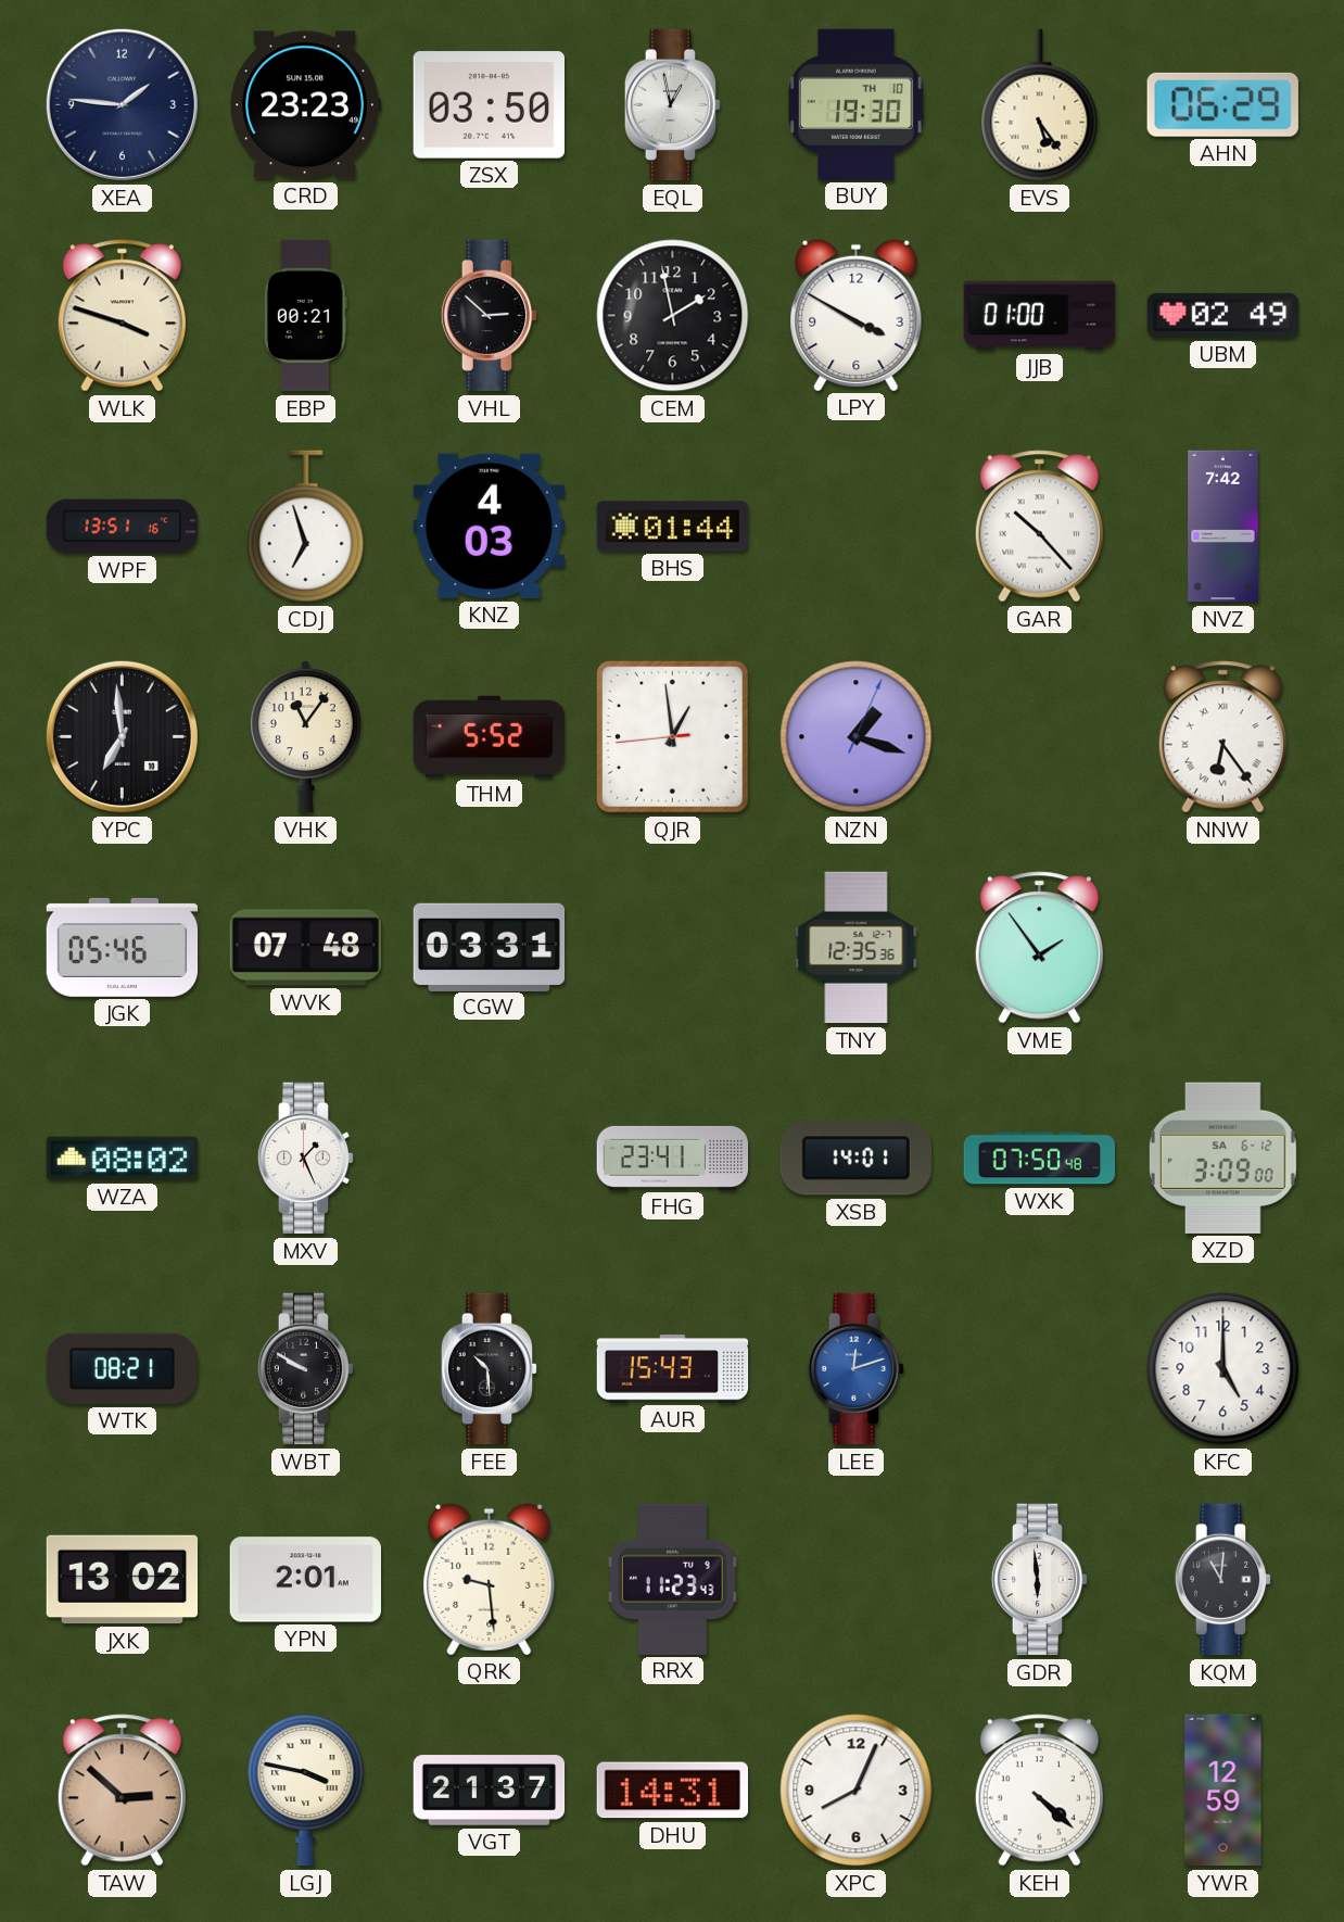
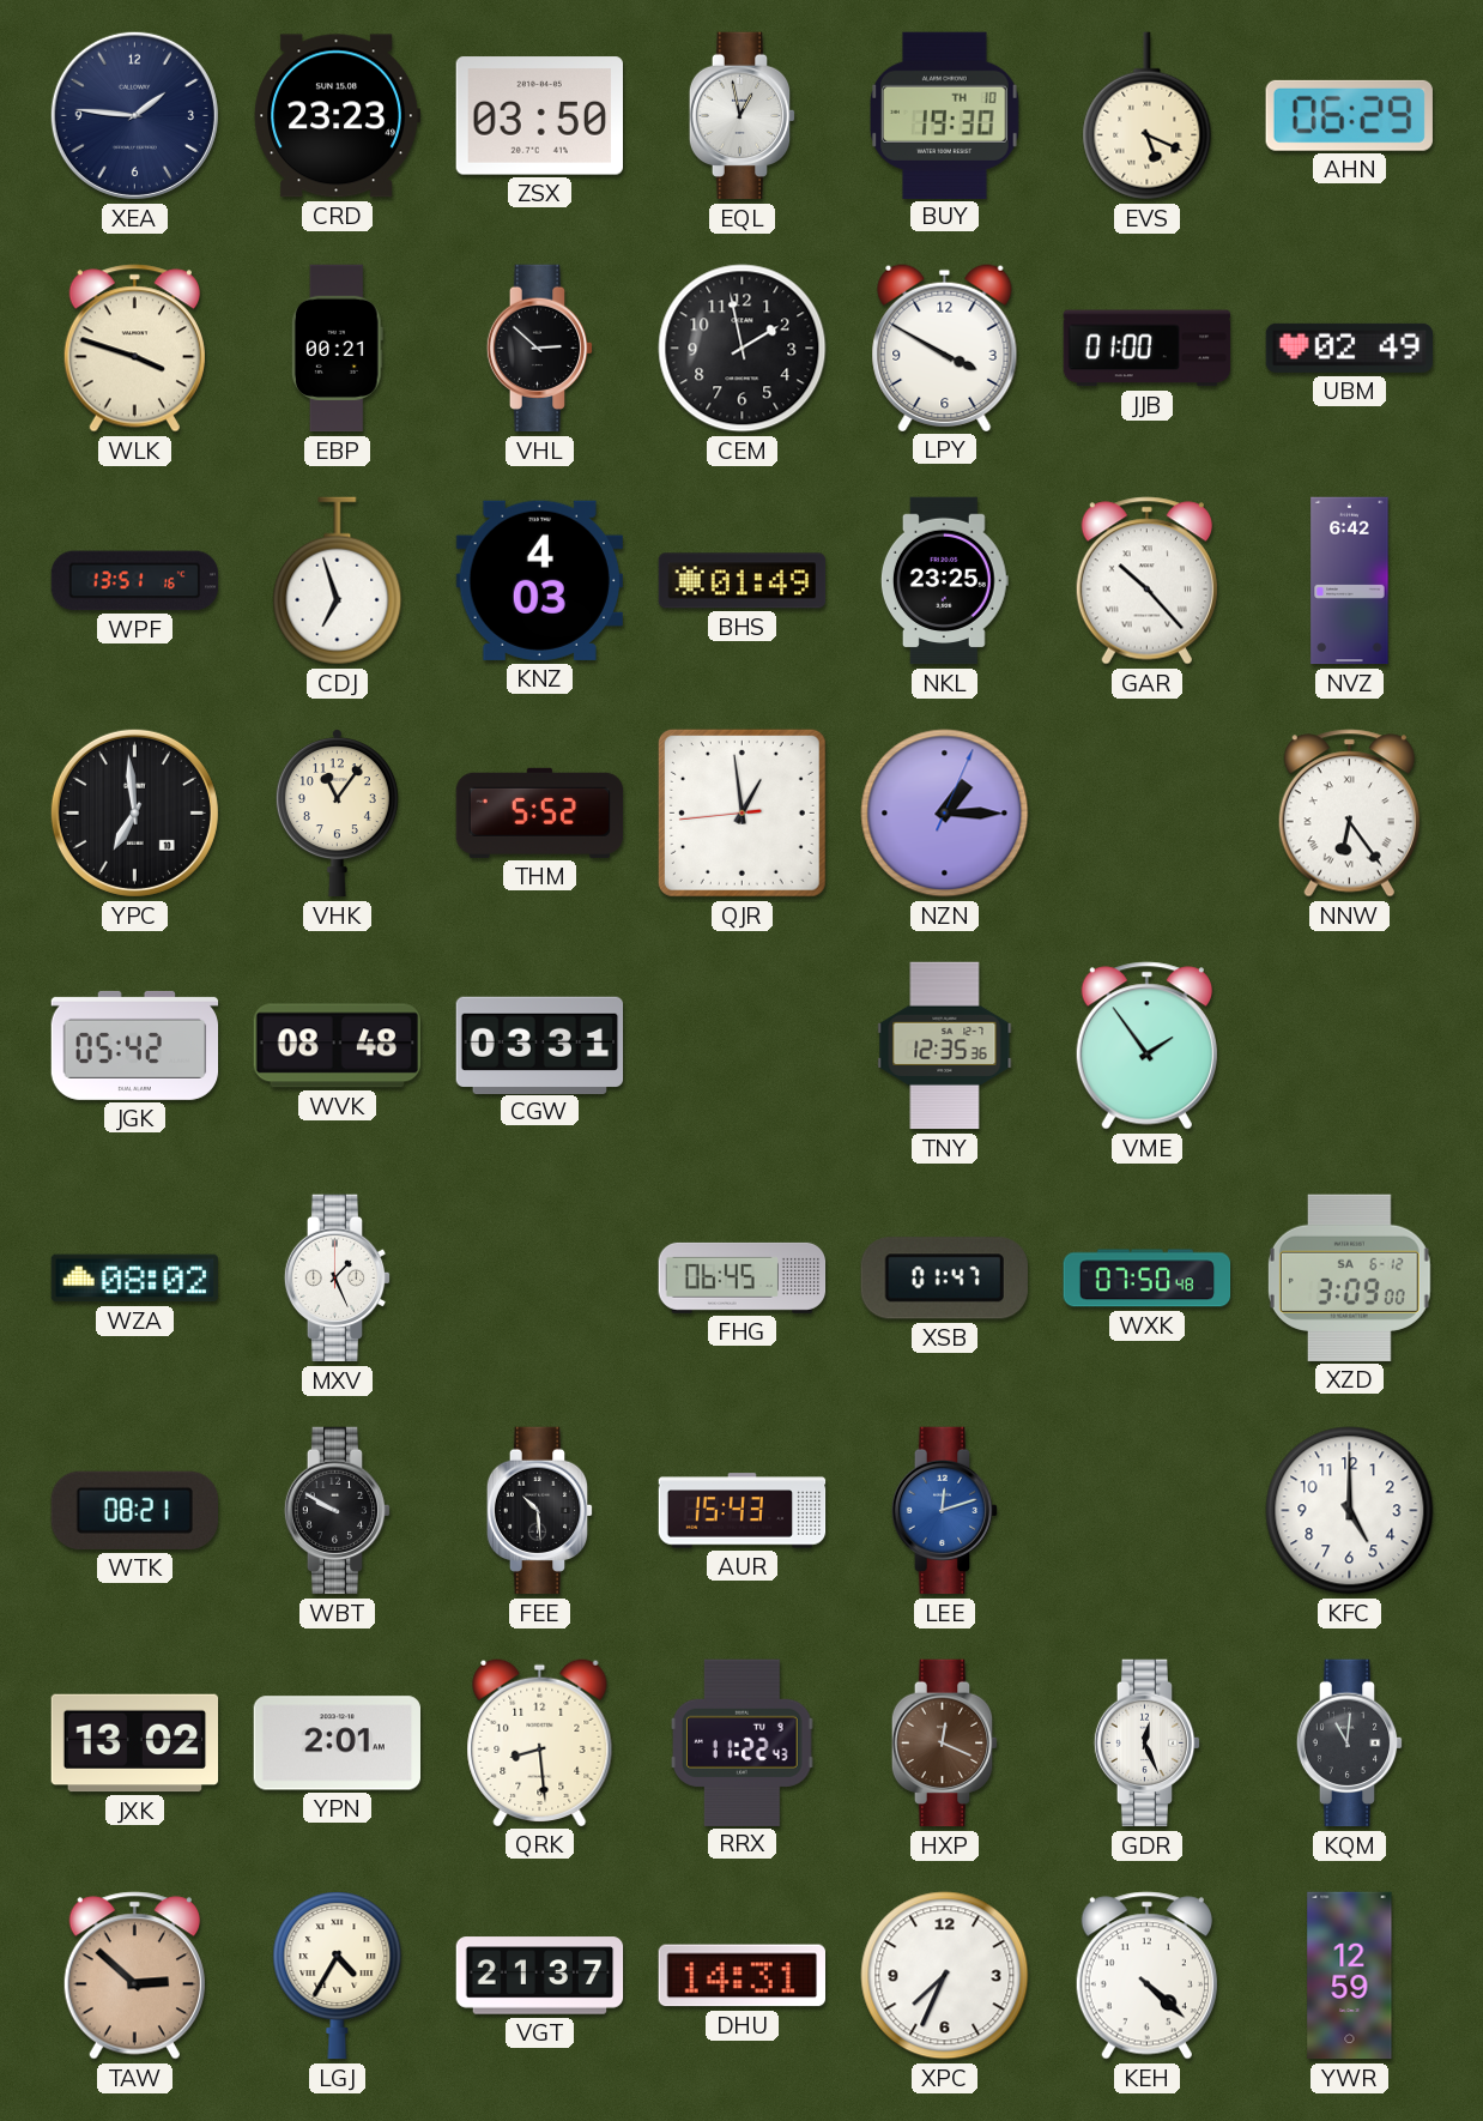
EVS: 5:24 -> 5:19 (1148, 116)
BHS: 01:44 -> 01:49 (743, 581)
NKL: none -> 23:25 (944, 581)
NVZ: 7:42 -> 6:42 (1350, 581)
NZN: 1:18 -> 1:15 (945, 814)
JGK: 05:46 -> 05:42 (135, 1045)
WVK: 07:48 -> 08:48 (337, 1046)
FHG: 23:41 -> 06:45 (743, 1277)
XSB: 14:01 -> 01:47 (944, 1279)
QRK: 9:29 -> 8:29 (540, 1742)
RRX: 11:23 -> 11:22 (743, 1742)
HXP: none -> 12:19 (945, 1744)
GDR: 5:59 -> 12:26 (1148, 1744)
LGJ: 3:47 -> 4:35 (338, 1976)
XPC: 8:04 -> 7:34 (945, 1976)
